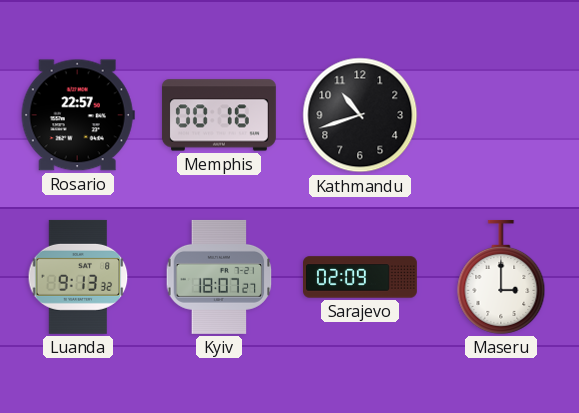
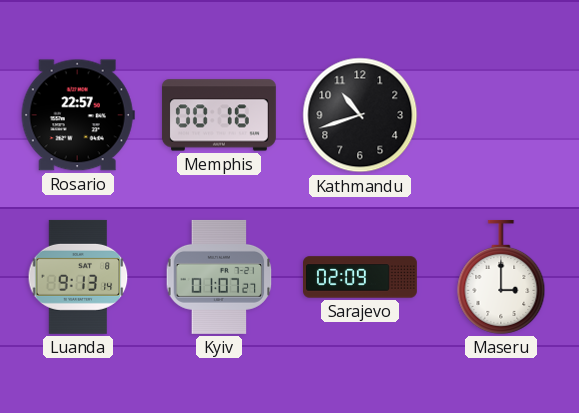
Luanda: 9:13:32 -> 9:13:14 (78, 277)
Kyiv: 18:07 -> 01:07 (219, 277)
